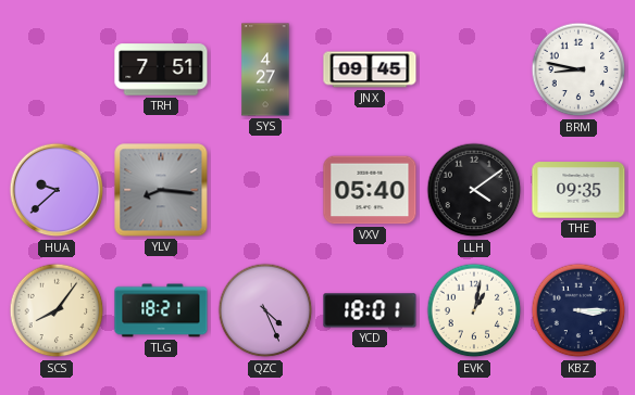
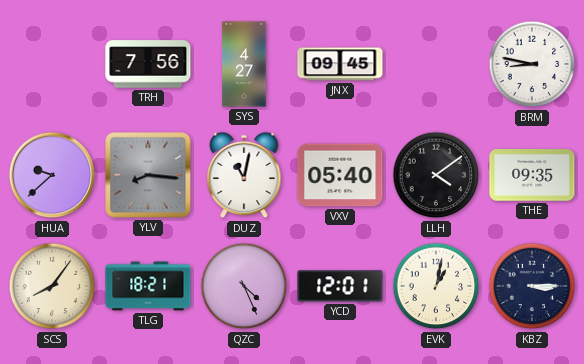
TRH: 7:51 -> 7:56 (148, 64)
DUZ: none -> 11:02 (244, 175)
YCD: 18:01 -> 12:01 (340, 286)
